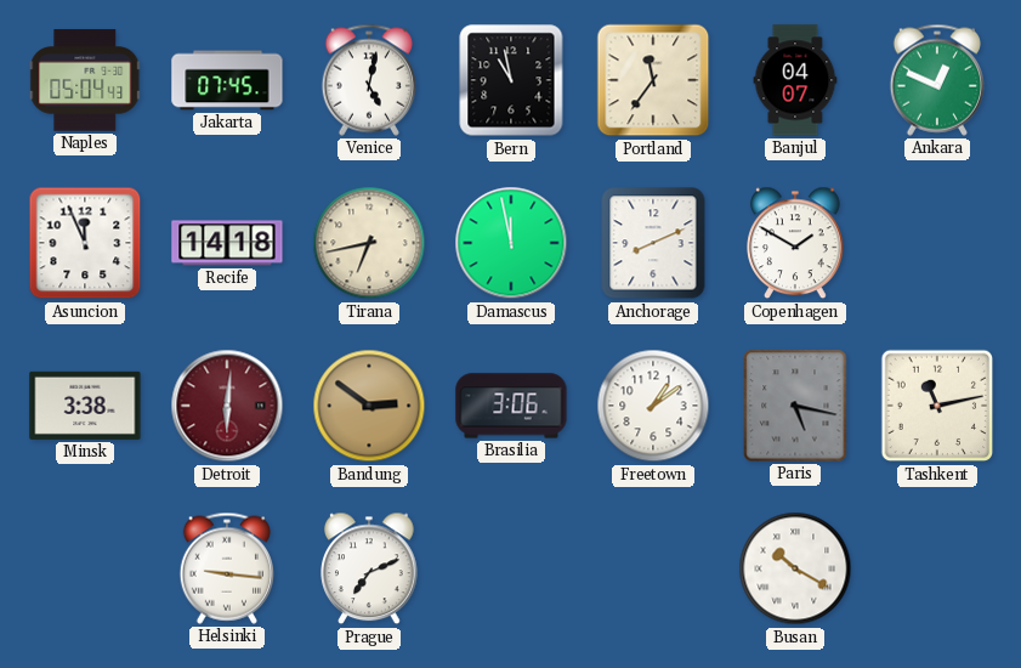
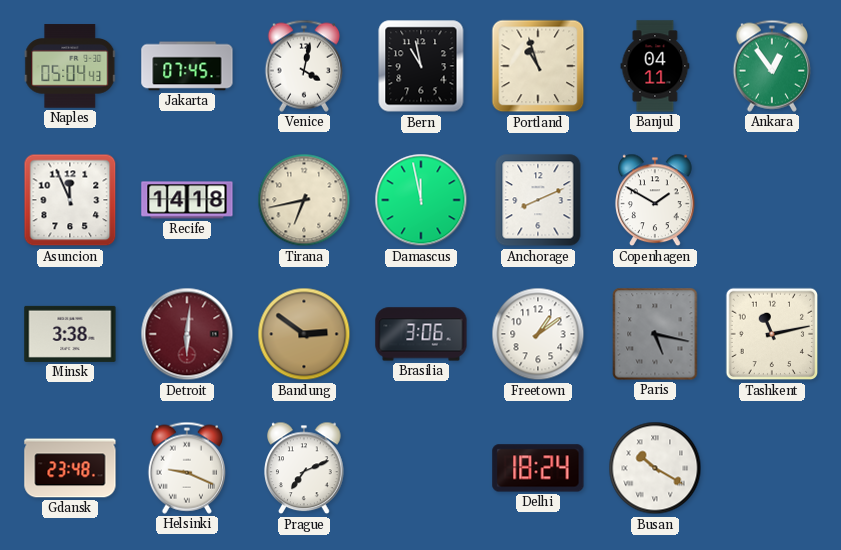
Venice: 5:02 -> 4:02 (303, 66)
Portland: 11:36 -> 10:57 (538, 66)
Banjul: 04:07 -> 04:11 (655, 66)
Ankara: 12:49 -> 12:54 (771, 66)
Gdansk: none -> 23:48 (70, 468)
Helsinki: 9:16 -> 9:19 (186, 468)
Delhi: none -> 18:24 (538, 468)
